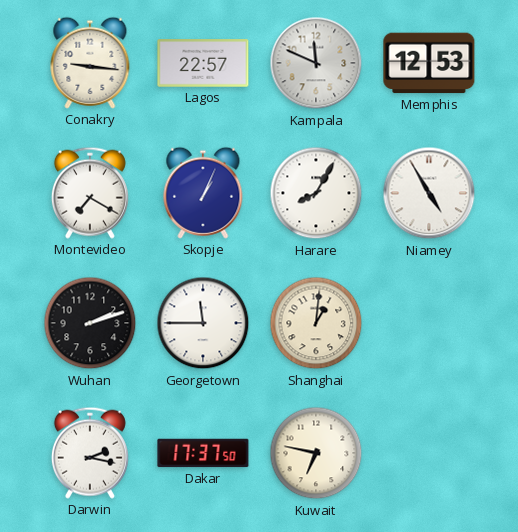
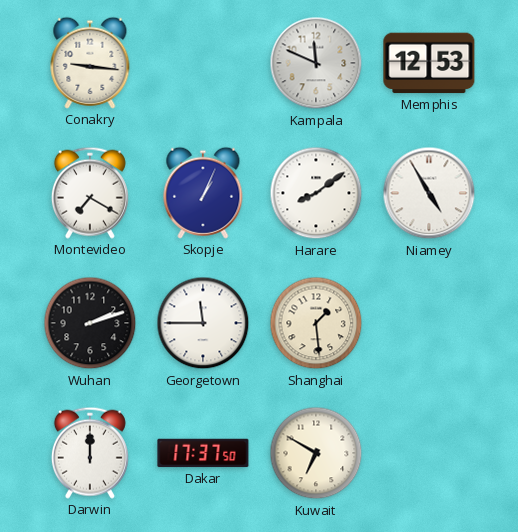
Lagos: 22:57 -> none (203, 63)
Harare: 8:05 -> 8:09 (316, 193)
Shanghai: 1:01 -> 1:29 (316, 323)
Darwin: 2:17 -> 12:00 (90, 453)
Kuwait: 6:47 -> 6:50 (316, 453)
